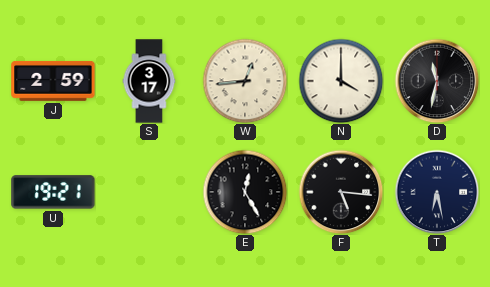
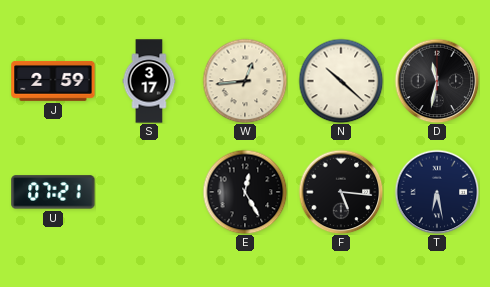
N: 4:00 -> 10:22 (341, 81)
U: 19:21 -> 07:21 (53, 192)
